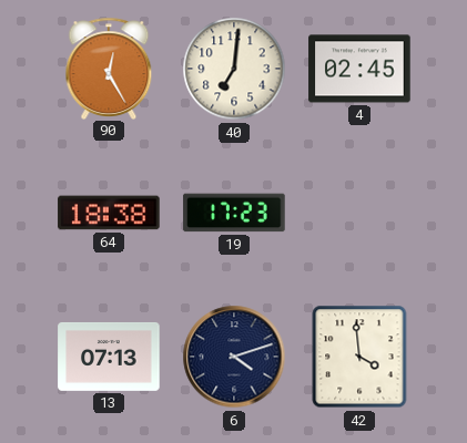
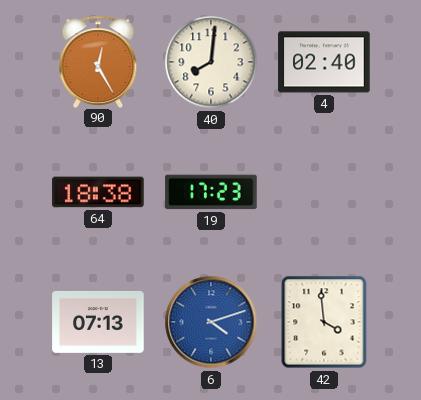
40: 7:01 -> 8:01 (211, 62)
4: 02:45 -> 02:40 (324, 62)
6 dial: navy -> blue (211, 322)
